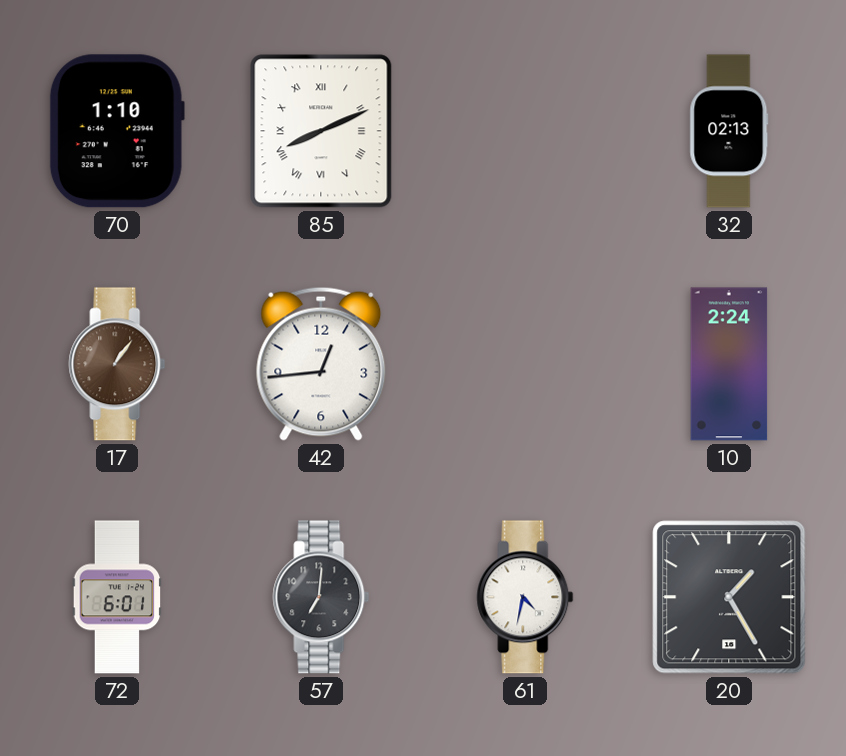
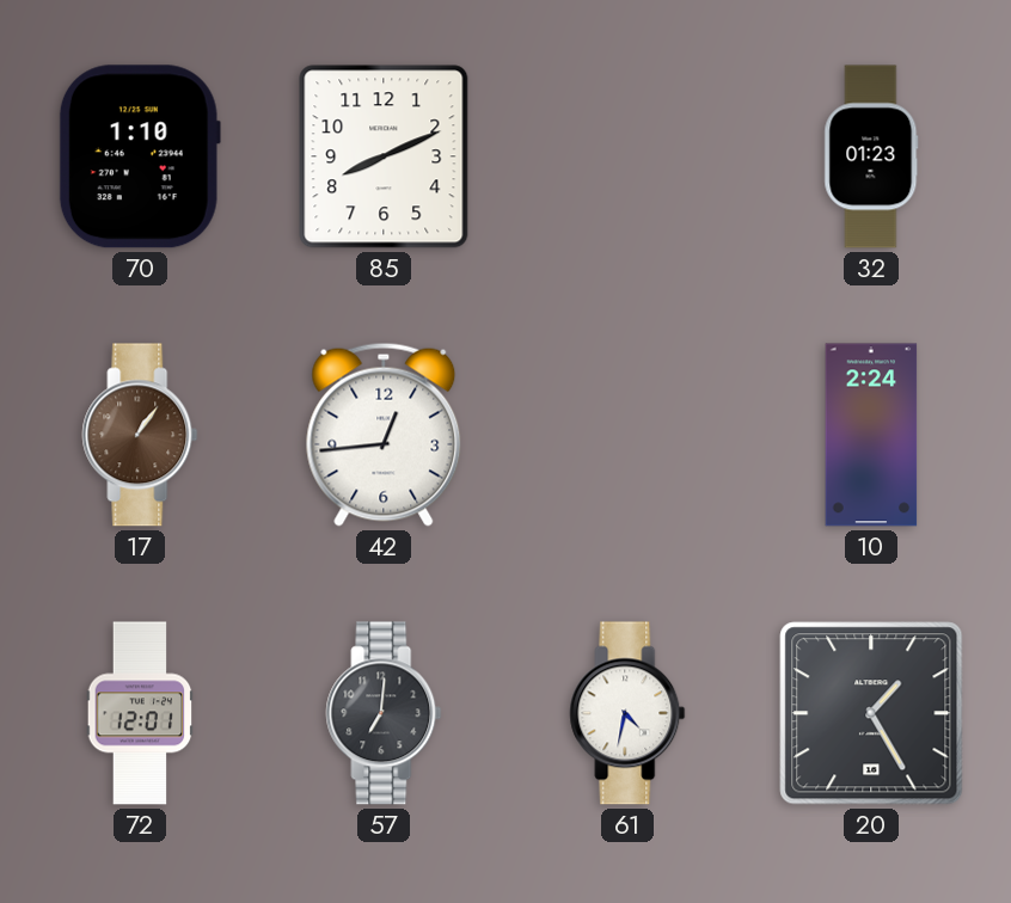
85 numerals: Roman -> Arabic (384, 156)
32: 02:13 -> 01:23 (871, 156)
72: 6:01 -> 12:01 (140, 713)
